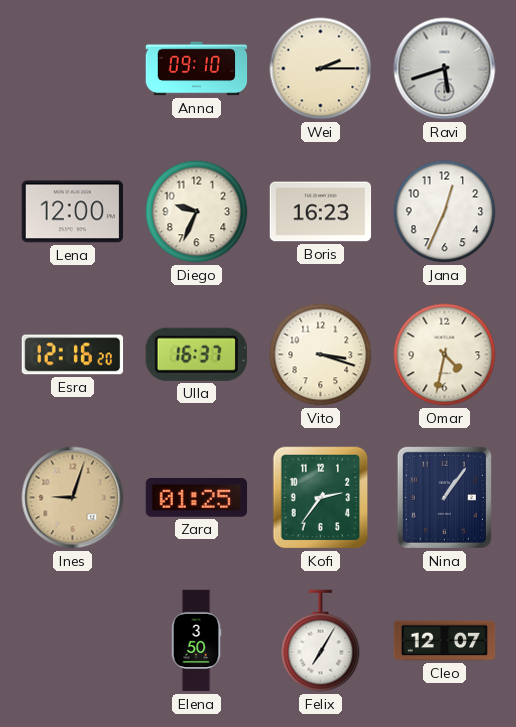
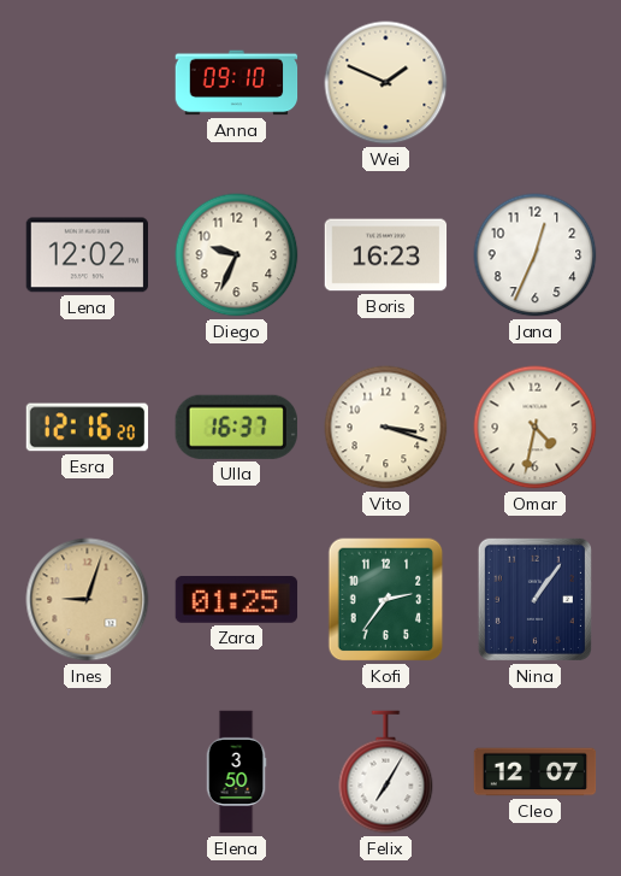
Wei: 2:15 -> 1:49 (386, 83)
Ravi: 5:42 -> none (445, 69)
Lena: 12:00 -> 12:02 (87, 255)
